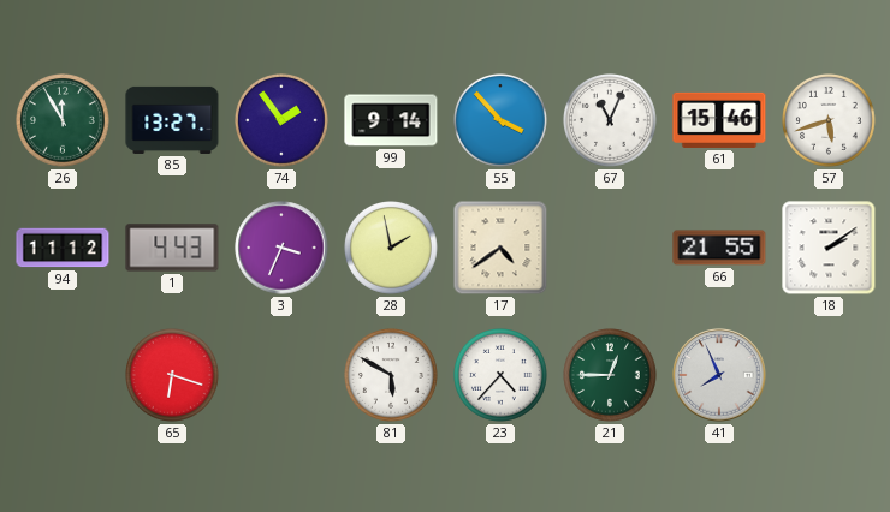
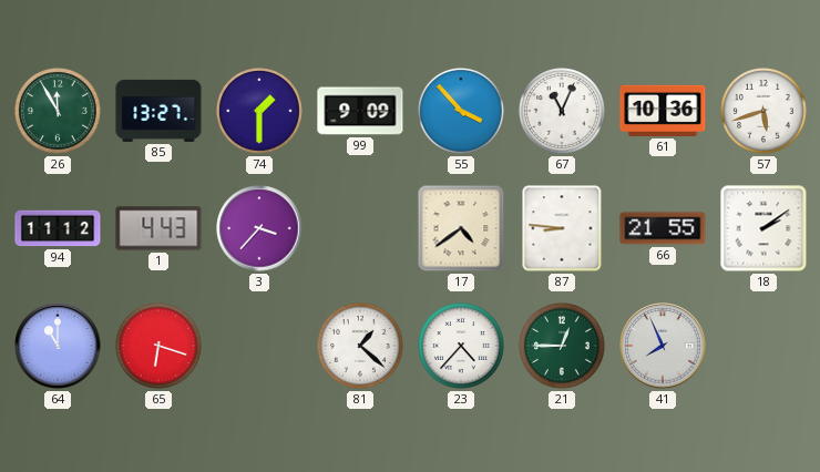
74: 1:54 -> 1:30 (260, 112)
99: 9:14 -> 9:09 (360, 111)
61: 15:46 -> 10:36 (663, 111)
3: 3:34 -> 3:37 (259, 228)
28: 1:58 -> none (392, 249)
87: none -> 8:46 (562, 228)
64: none -> 11:00 (58, 346)
81: 5:50 -> 1:22 (361, 347)
